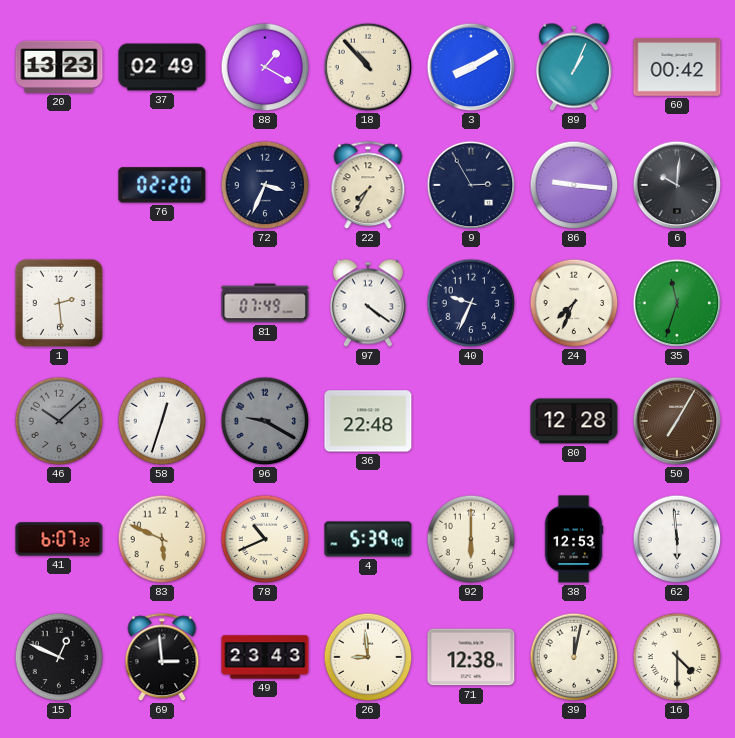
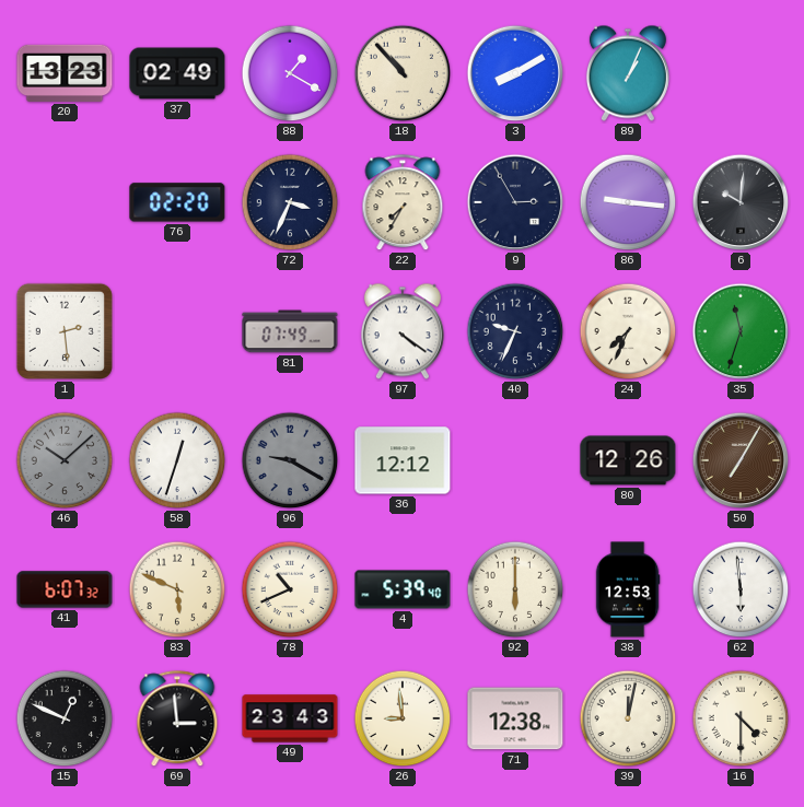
60: 00:42 -> none (677, 67)
36: 22:48 -> 12:12 (403, 460)
80: 12:28 -> 12:26 (628, 460)
